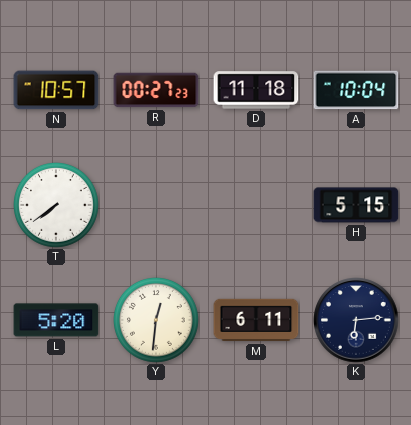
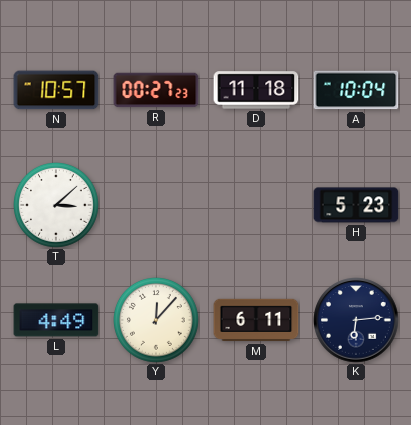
T: 7:39 -> 3:08 (57, 206)
H: 5:15 -> 5:23 (356, 205)
L: 5:20 -> 4:49 (56, 320)
Y: 12:31 -> 12:07 (157, 321)
